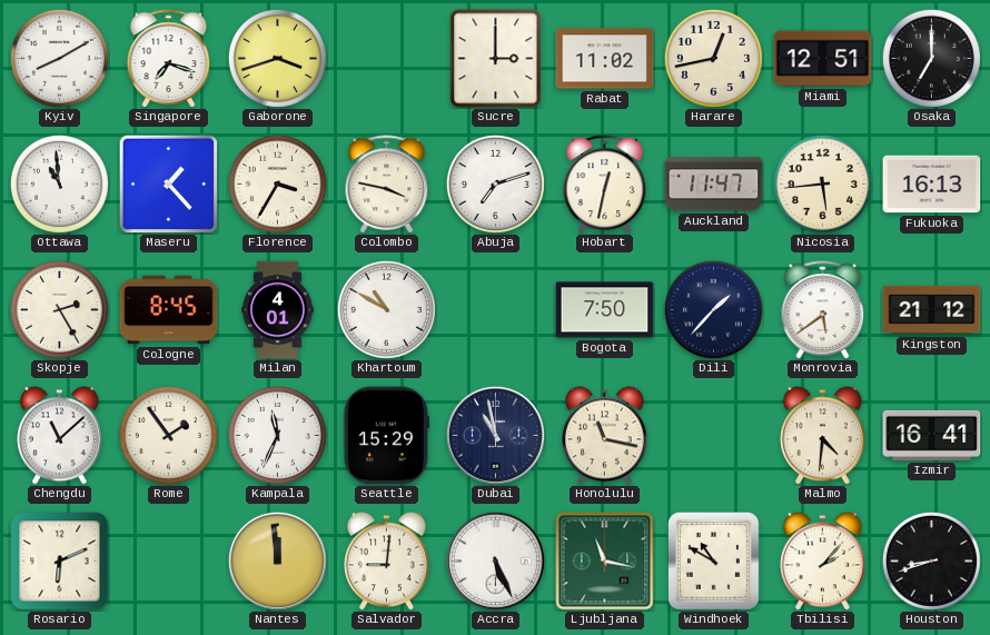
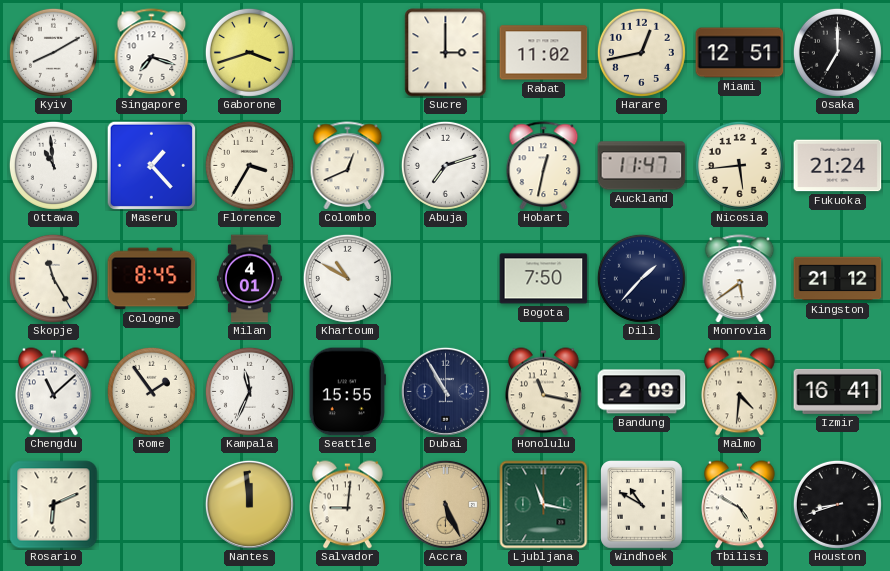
Colombo: 3:47 -> 12:41 (348, 165)
Fukuoka: 16:13 -> 21:24 (838, 166)
Skopje: 2:25 -> 11:25 (53, 278)
Seattle: 15:29 -> 15:55 (347, 392)
Dubai: 10:58 -> 10:55 (445, 391)
Bandung: none -> 2:09 (642, 392)
Accra dial: white -> champagne (445, 504)
Tbilisi: 2:07 -> 4:50 (740, 505)
